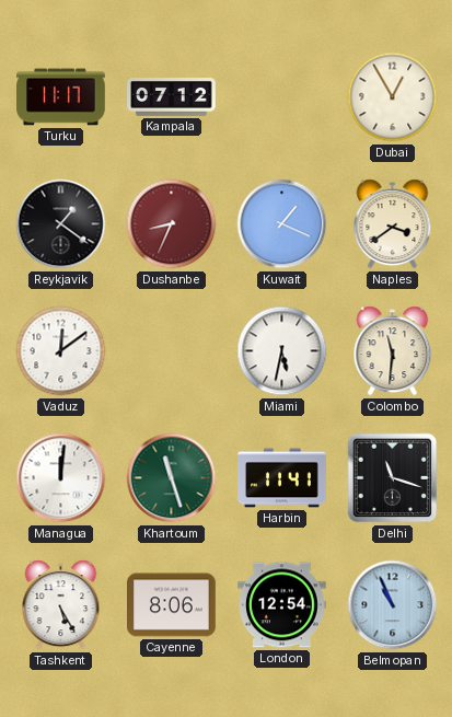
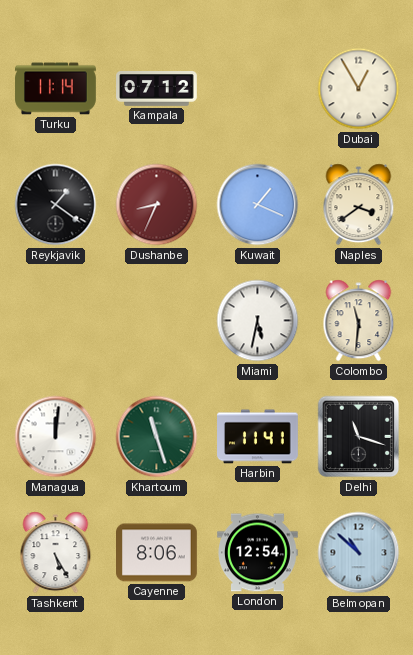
Turku: 11:17 -> 11:14 (56, 89)
Vaduz: 12:09 -> none (61, 351)
Belmopan: 10:56 -> 10:52 (359, 553)
